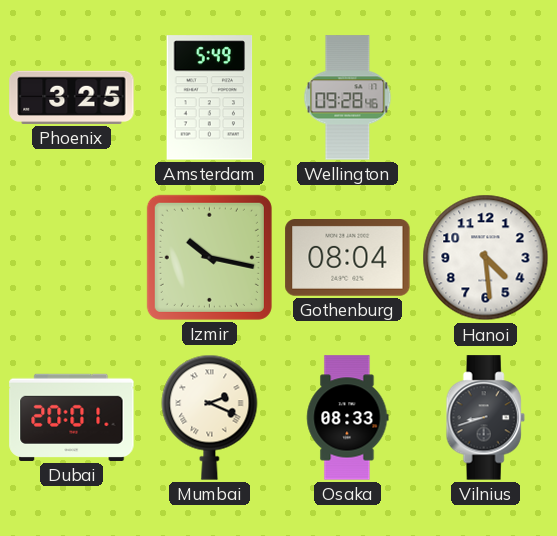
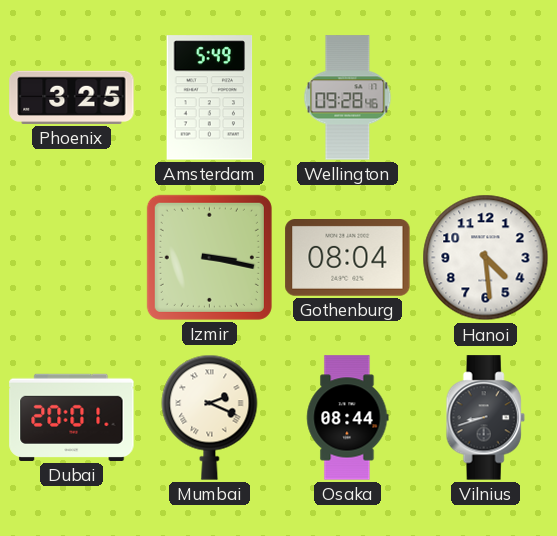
Izmir: 10:17 -> 3:17 (209, 257)
Osaka: 08:33 -> 08:44 (348, 418)
